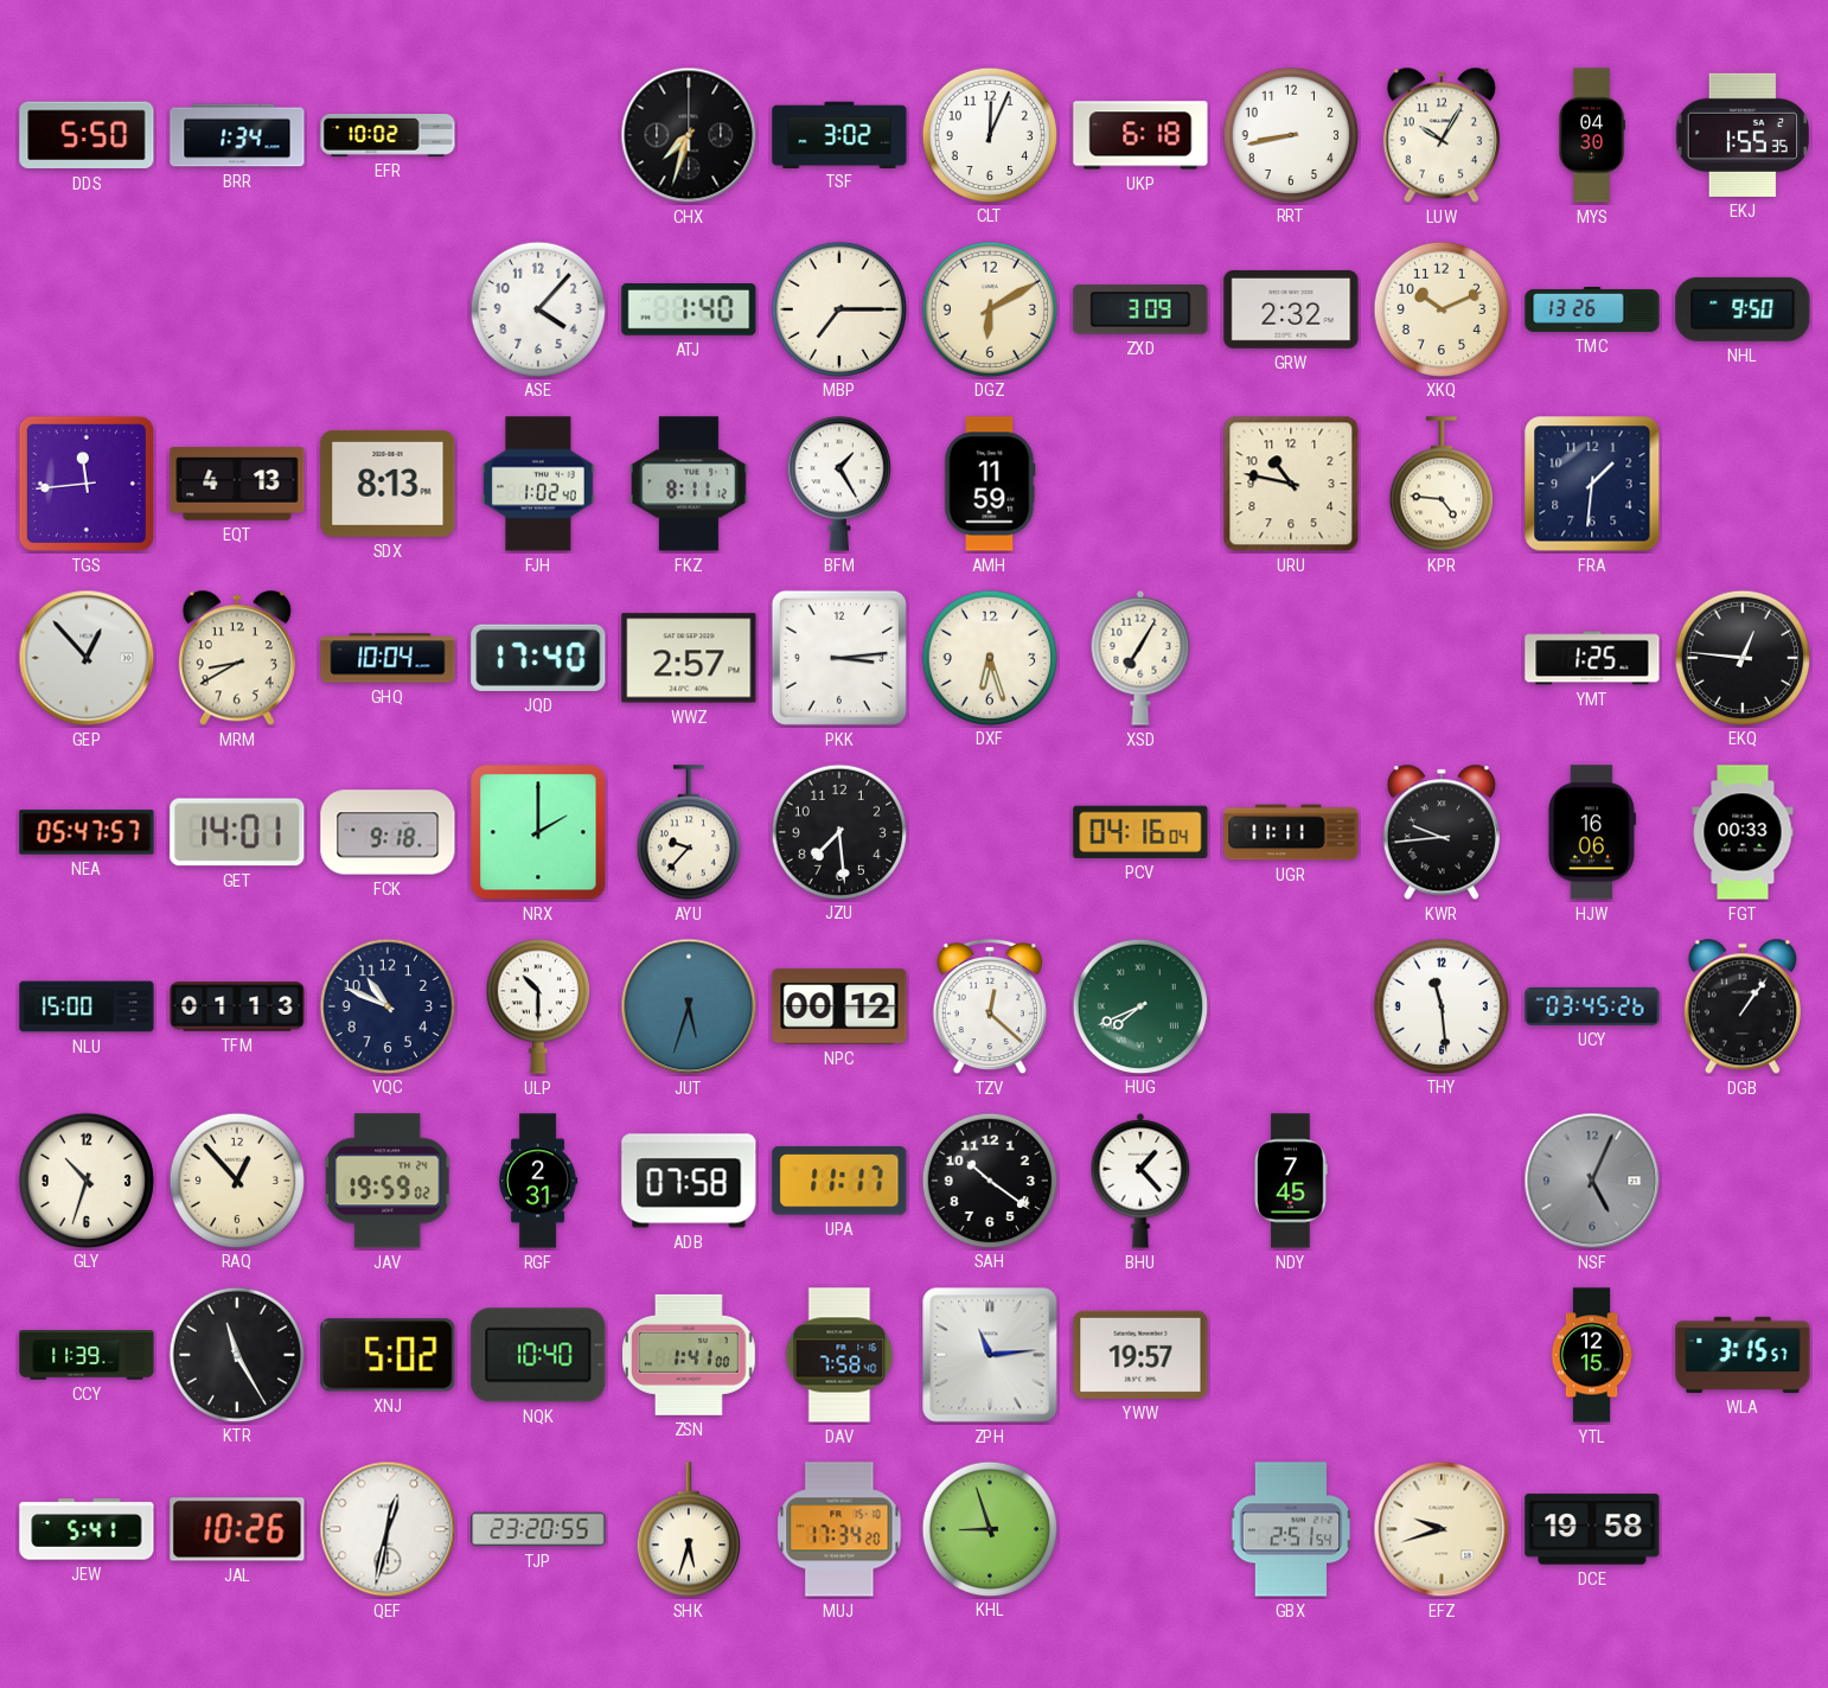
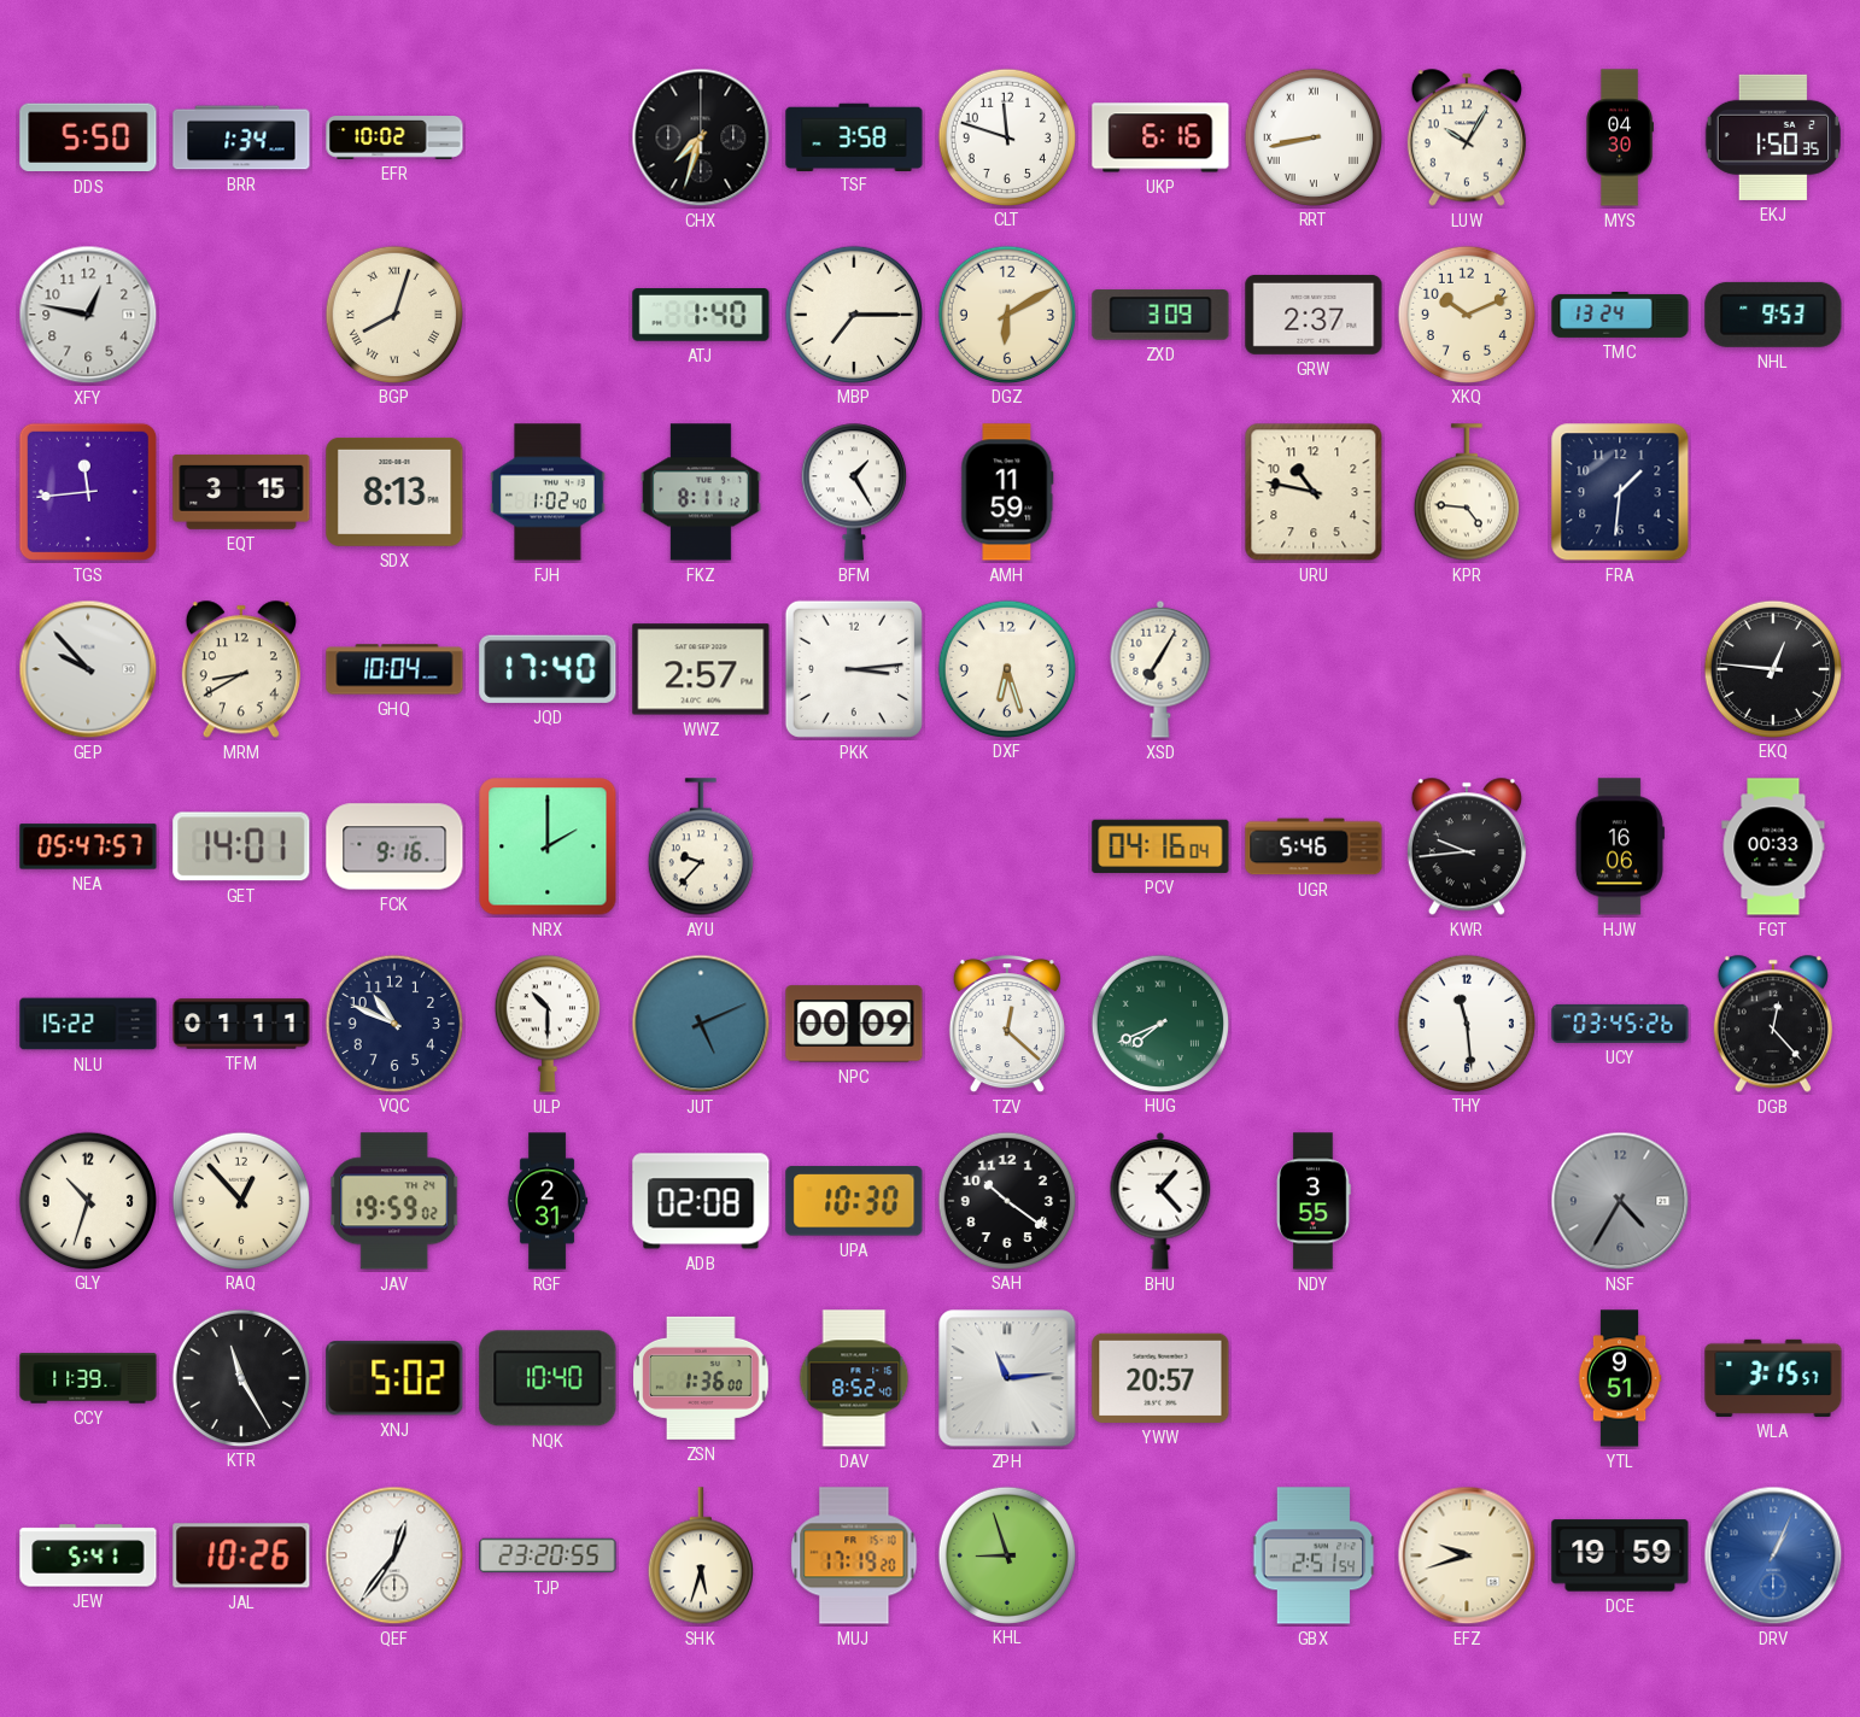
TSF: 3:02 -> 3:58 (854, 136)
CLT: 12:04 -> 11:48 (1006, 136)
UKP: 6:18 -> 6:16 (1160, 137)
RRT numerals: Arabic -> Roman (1312, 136)
EKJ: 1:55 -> 1:50 (1773, 137)
XFY: none -> 12:47 (88, 315)
BGP: none -> 8:03 (393, 313)
ASE: 4:07 -> none (537, 308)
GRW: 2:32 -> 2:37 (1314, 315)
TMC: 13:26 -> 13:24 (1620, 315)
NHL: 9:50 -> 9:53 (1773, 315)
EQT: 4:13 -> 3:15 (241, 492)
GEP: 12:53 -> 9:53 (88, 669)
YMT: 1:25 -> none (1592, 658)
FCK: 9:18 -> 9:16 (394, 846)
JZU: 7:29 -> none (838, 831)
UGR: 11:11 -> 5:46 (1314, 846)
NLU: 15:00 -> 15:22 (88, 1024)
TFM: 01:13 -> 01:11 (241, 1024)
JUT: 5:33 -> 5:11 (701, 1024)
NPC: 00:12 -> 00:09 (854, 1024)
DGB: 1:06 -> 12:23 (1773, 1024)
ADB: 07:58 -> 02:08 (701, 1201)
UPA: 11:17 -> 10:30 (854, 1201)
NDY: 7:45 -> 3:55 (1314, 1201)
NSF: 5:04 -> 4:35 (1620, 1201)
ZSN: 1:41 -> 1:36 (702, 1378)
DAV: 7:58 -> 8:52 (854, 1378)
YWW: 19:57 -> 20:57 (1160, 1378)
YTL: 12:15 -> 9:51 (1620, 1378)
QEF: 12:32 -> 12:36 (394, 1555)
MUJ: 17:34 -> 17:19 (854, 1555)
DCE: 19:58 -> 19:59 (1620, 1555)
DRV: none -> 1:04 (1773, 1555)
